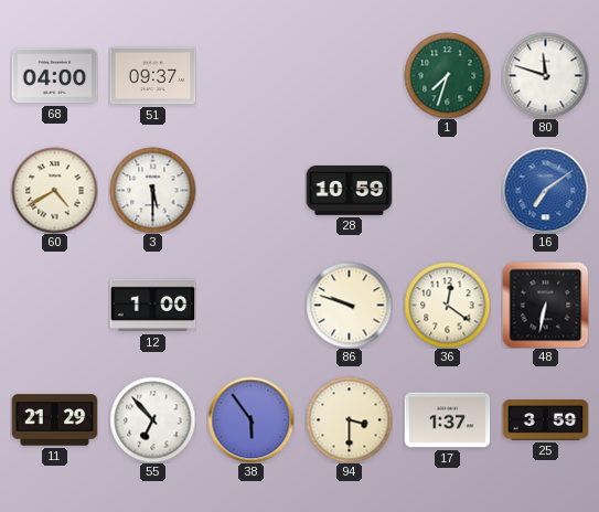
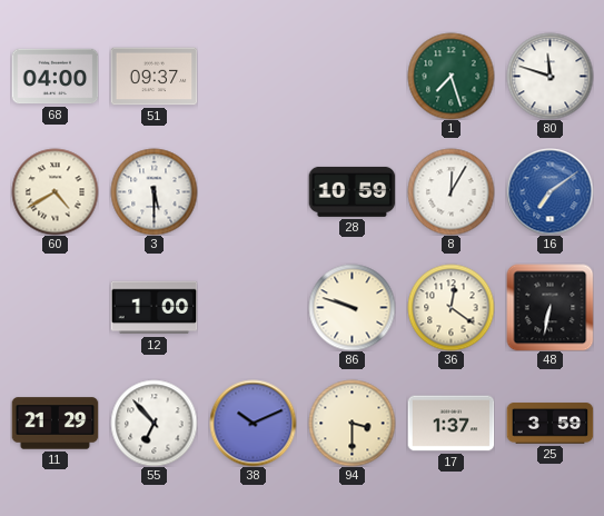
1: 7:33 -> 7:27 (450, 76)
8: none -> 12:05 (450, 191)
38: 5:54 -> 10:11 (253, 423)
